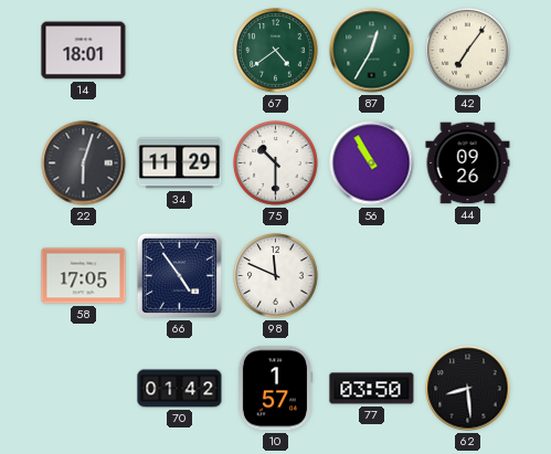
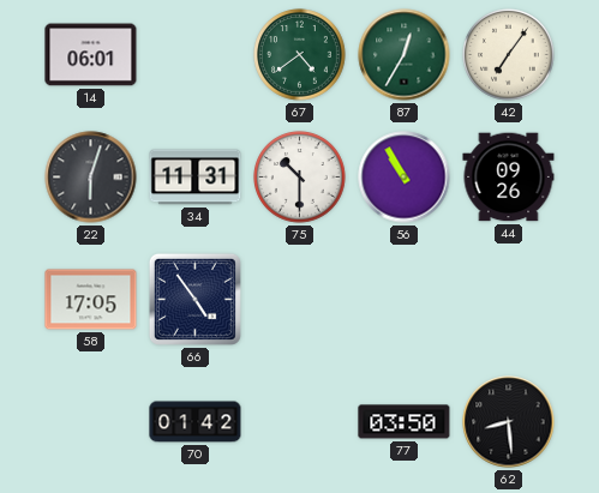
14: 18:01 -> 06:01 (91, 55)
34: 11:29 -> 11:31 (196, 178)
98: 11:49 -> none (276, 276)
10: 1:57 -> none (275, 389)
